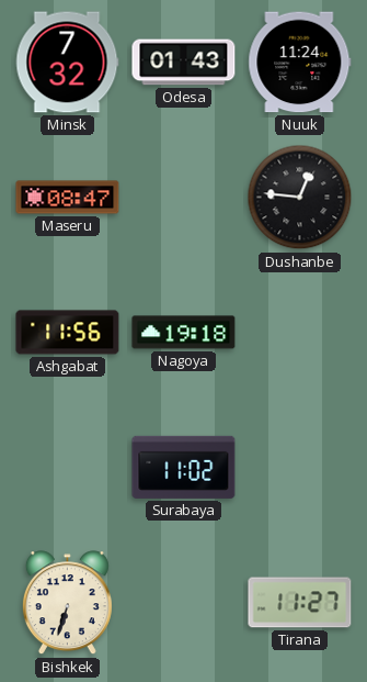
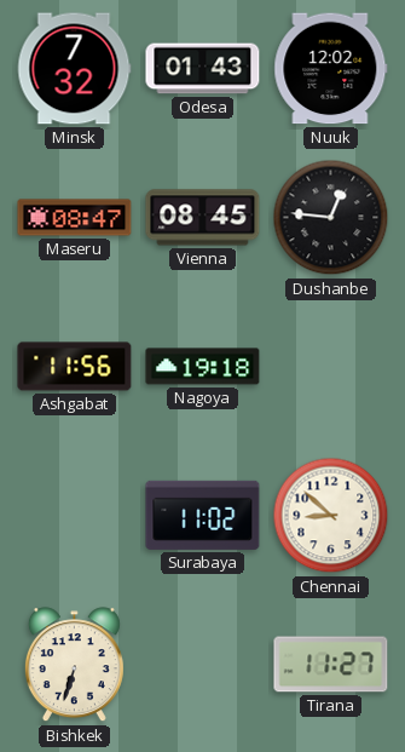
Nuuk: 11:24 -> 12:02 (331, 69)
Vienna: none -> 08:45 (203, 218)
Chennai: none -> 8:52 (331, 516)
